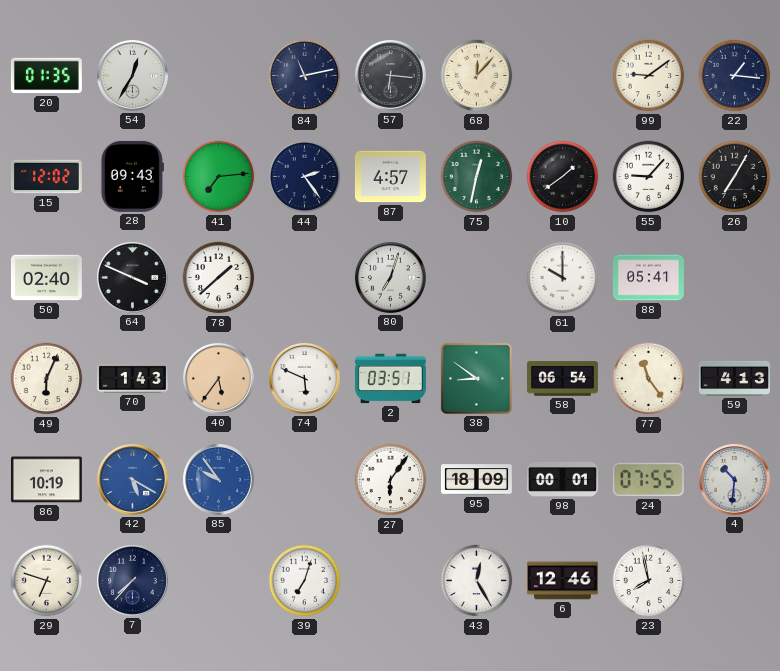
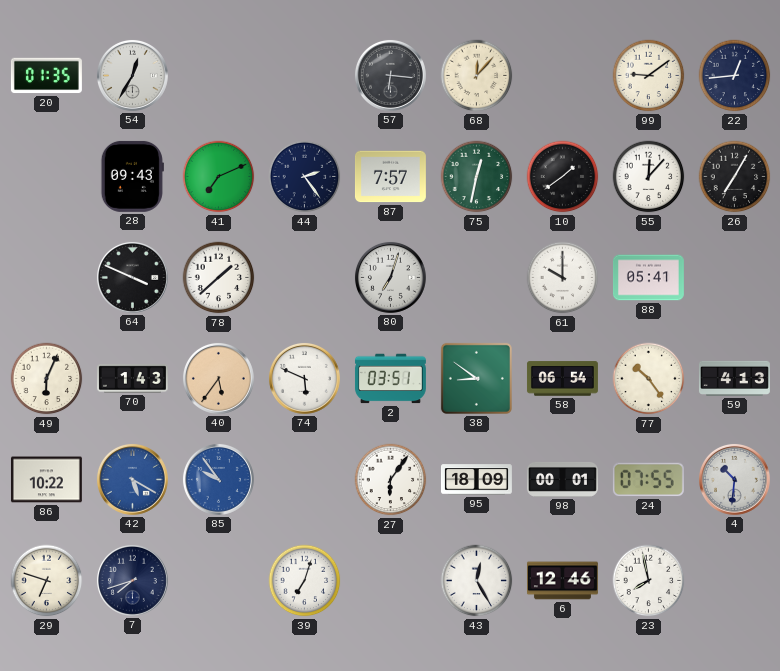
84: 11:13 -> none (305, 76)
22: 1:16 -> 12:44 (735, 76)
15: 12:02 -> none (46, 177)
41: 7:14 -> 7:11 (219, 177)
87: 4:57 -> 7:57 (390, 177)
55: 9:07 -> 12:07 (649, 177)
50: 02:40 -> none (46, 278)
77: 11:24 -> 10:24 (649, 379)
86: 10:19 -> 10:22 (46, 480)
7: 7:37 -> 7:42 (132, 580)
